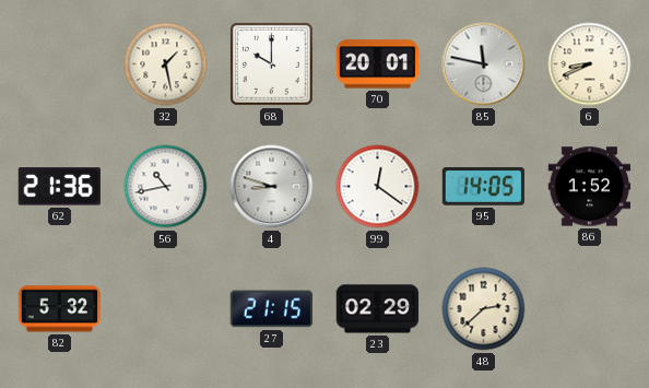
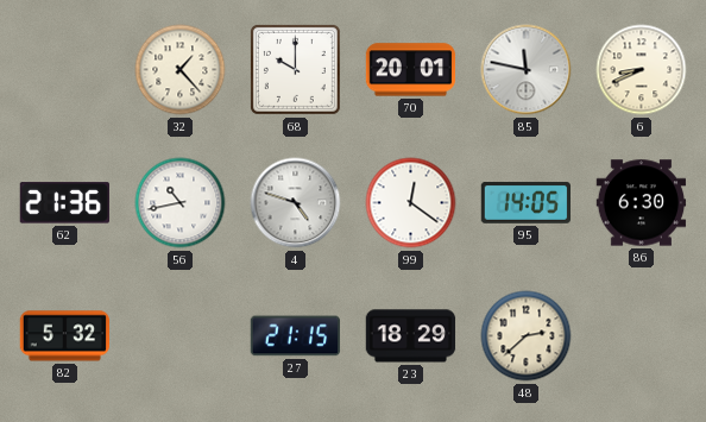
32: 1:28 -> 1:23 (181, 70)
4: 8:48 -> 4:48 (296, 203)
86: 1:52 -> 6:30 (642, 203)
23: 02:29 -> 18:29 (411, 336)
